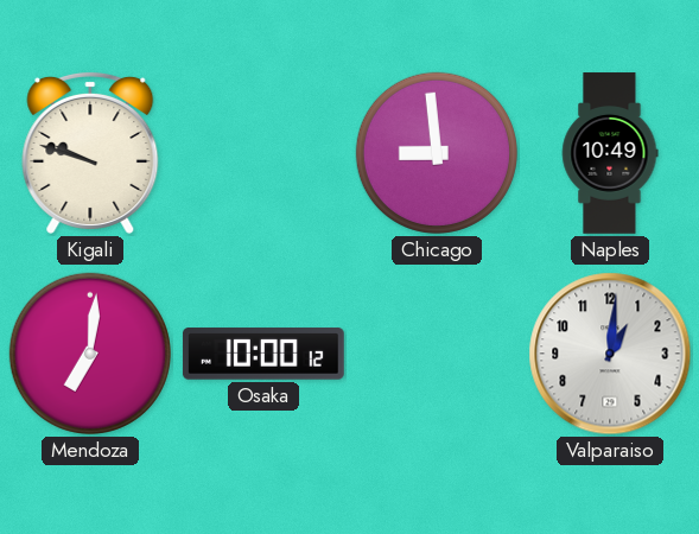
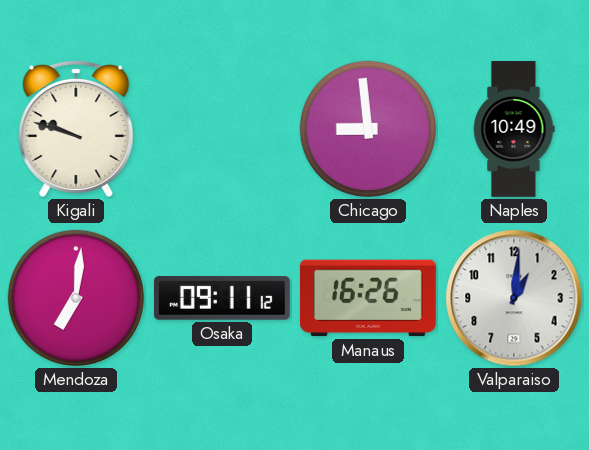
Osaka: 10:00 -> 09:11 (222, 298)
Manaus: none -> 16:26 (368, 298)
